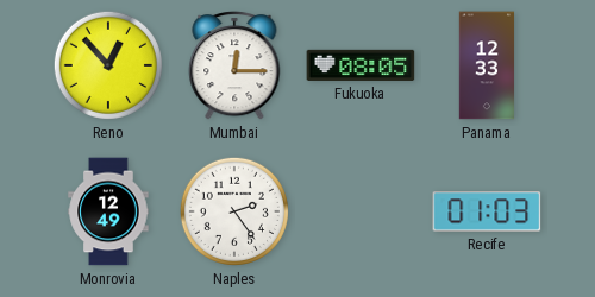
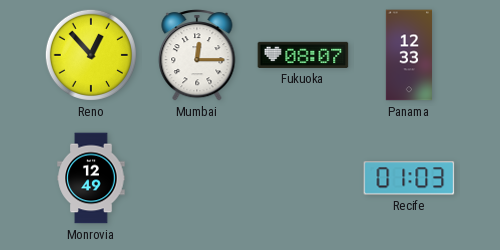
Fukuoka: 08:05 -> 08:07 (303, 55)
Naples: 2:24 -> none (234, 211)
